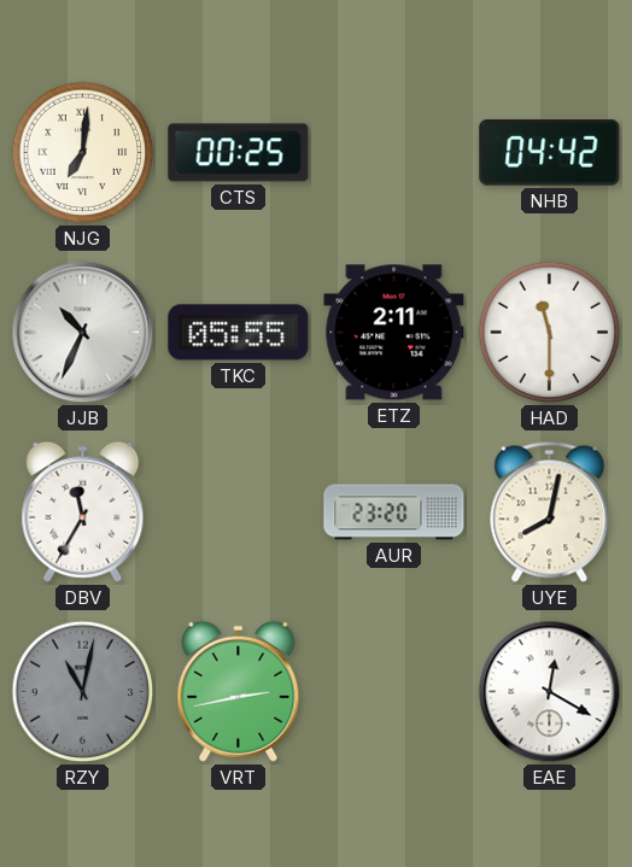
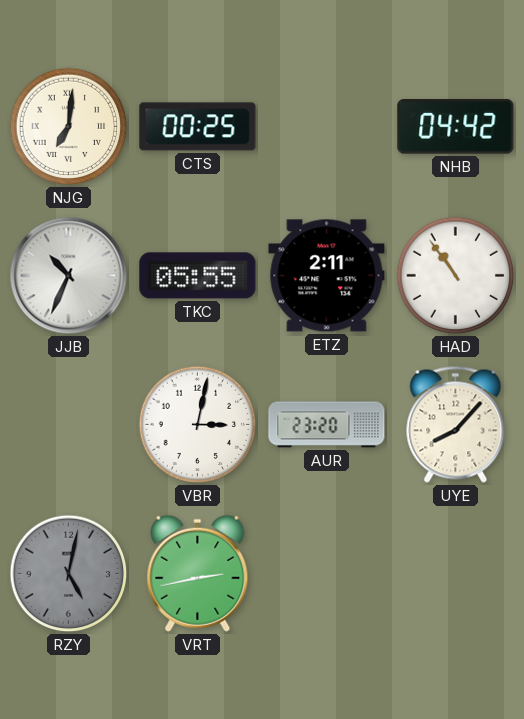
HAD: 11:30 -> 10:54 (456, 276)
DBV: 11:35 -> none (83, 511)
VBR: none -> 3:02 (198, 425)
UYE: 8:02 -> 8:07 (456, 424)
RZY: 11:02 -> 5:02 (69, 574)
EAE: 12:20 -> none (550, 692)
